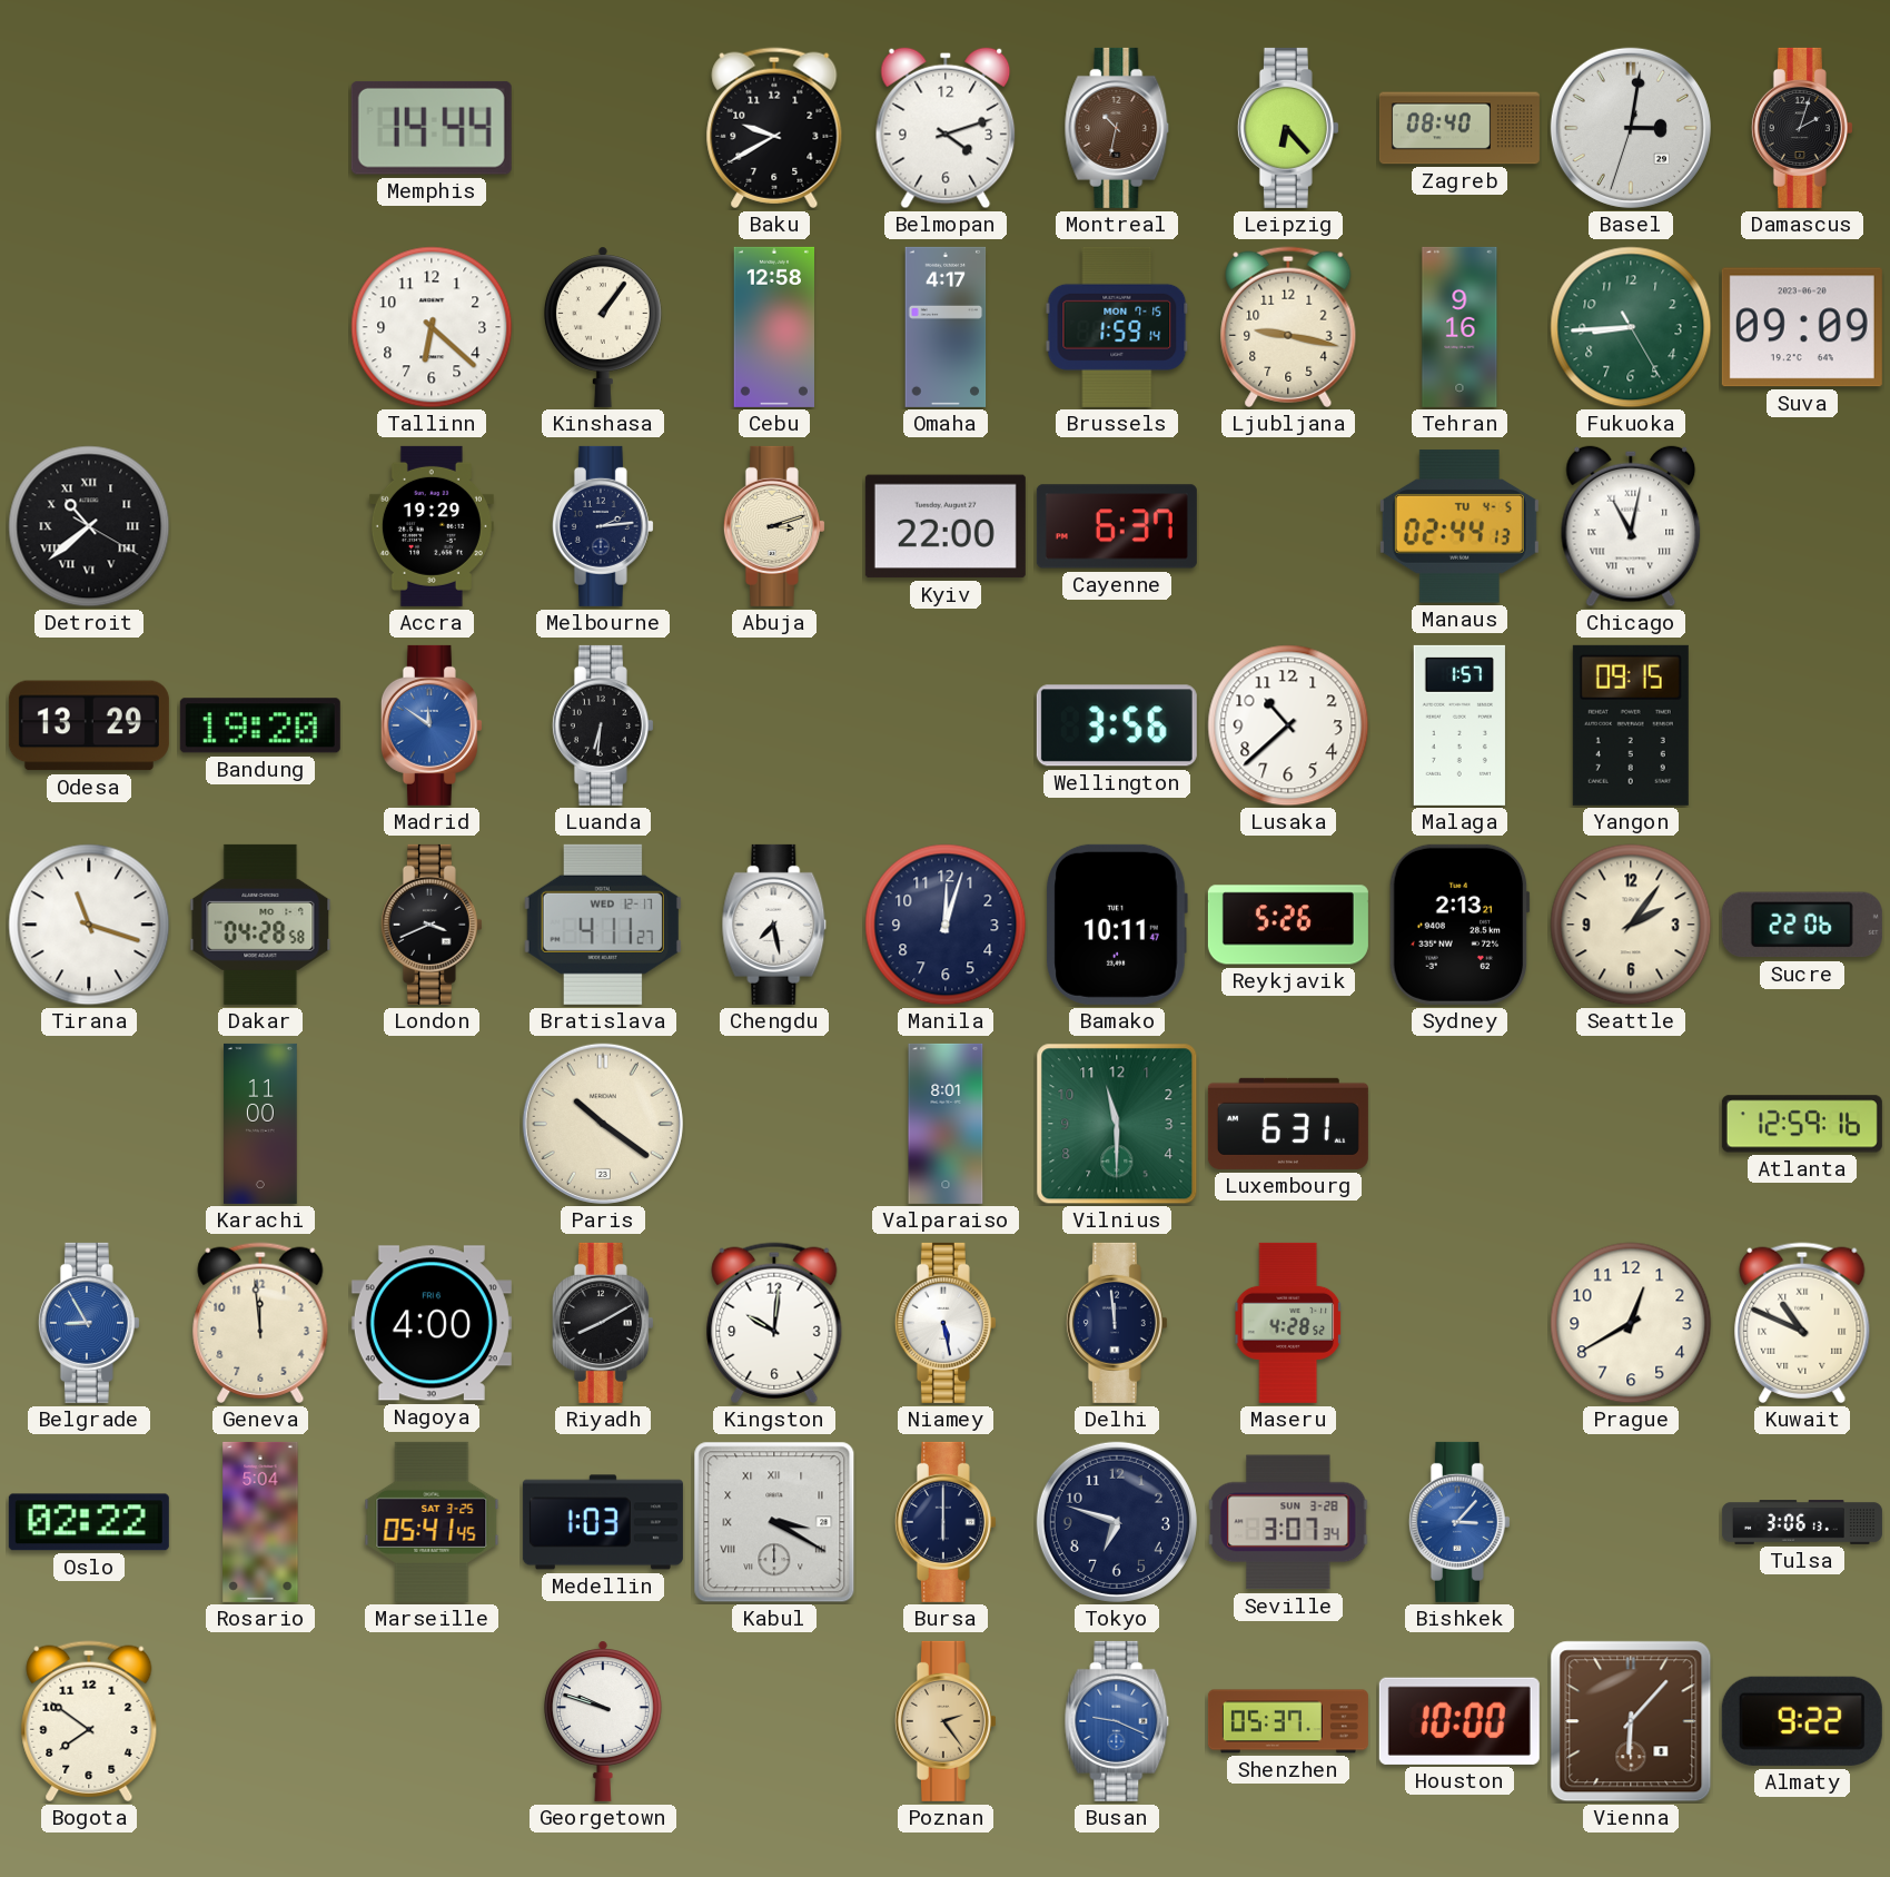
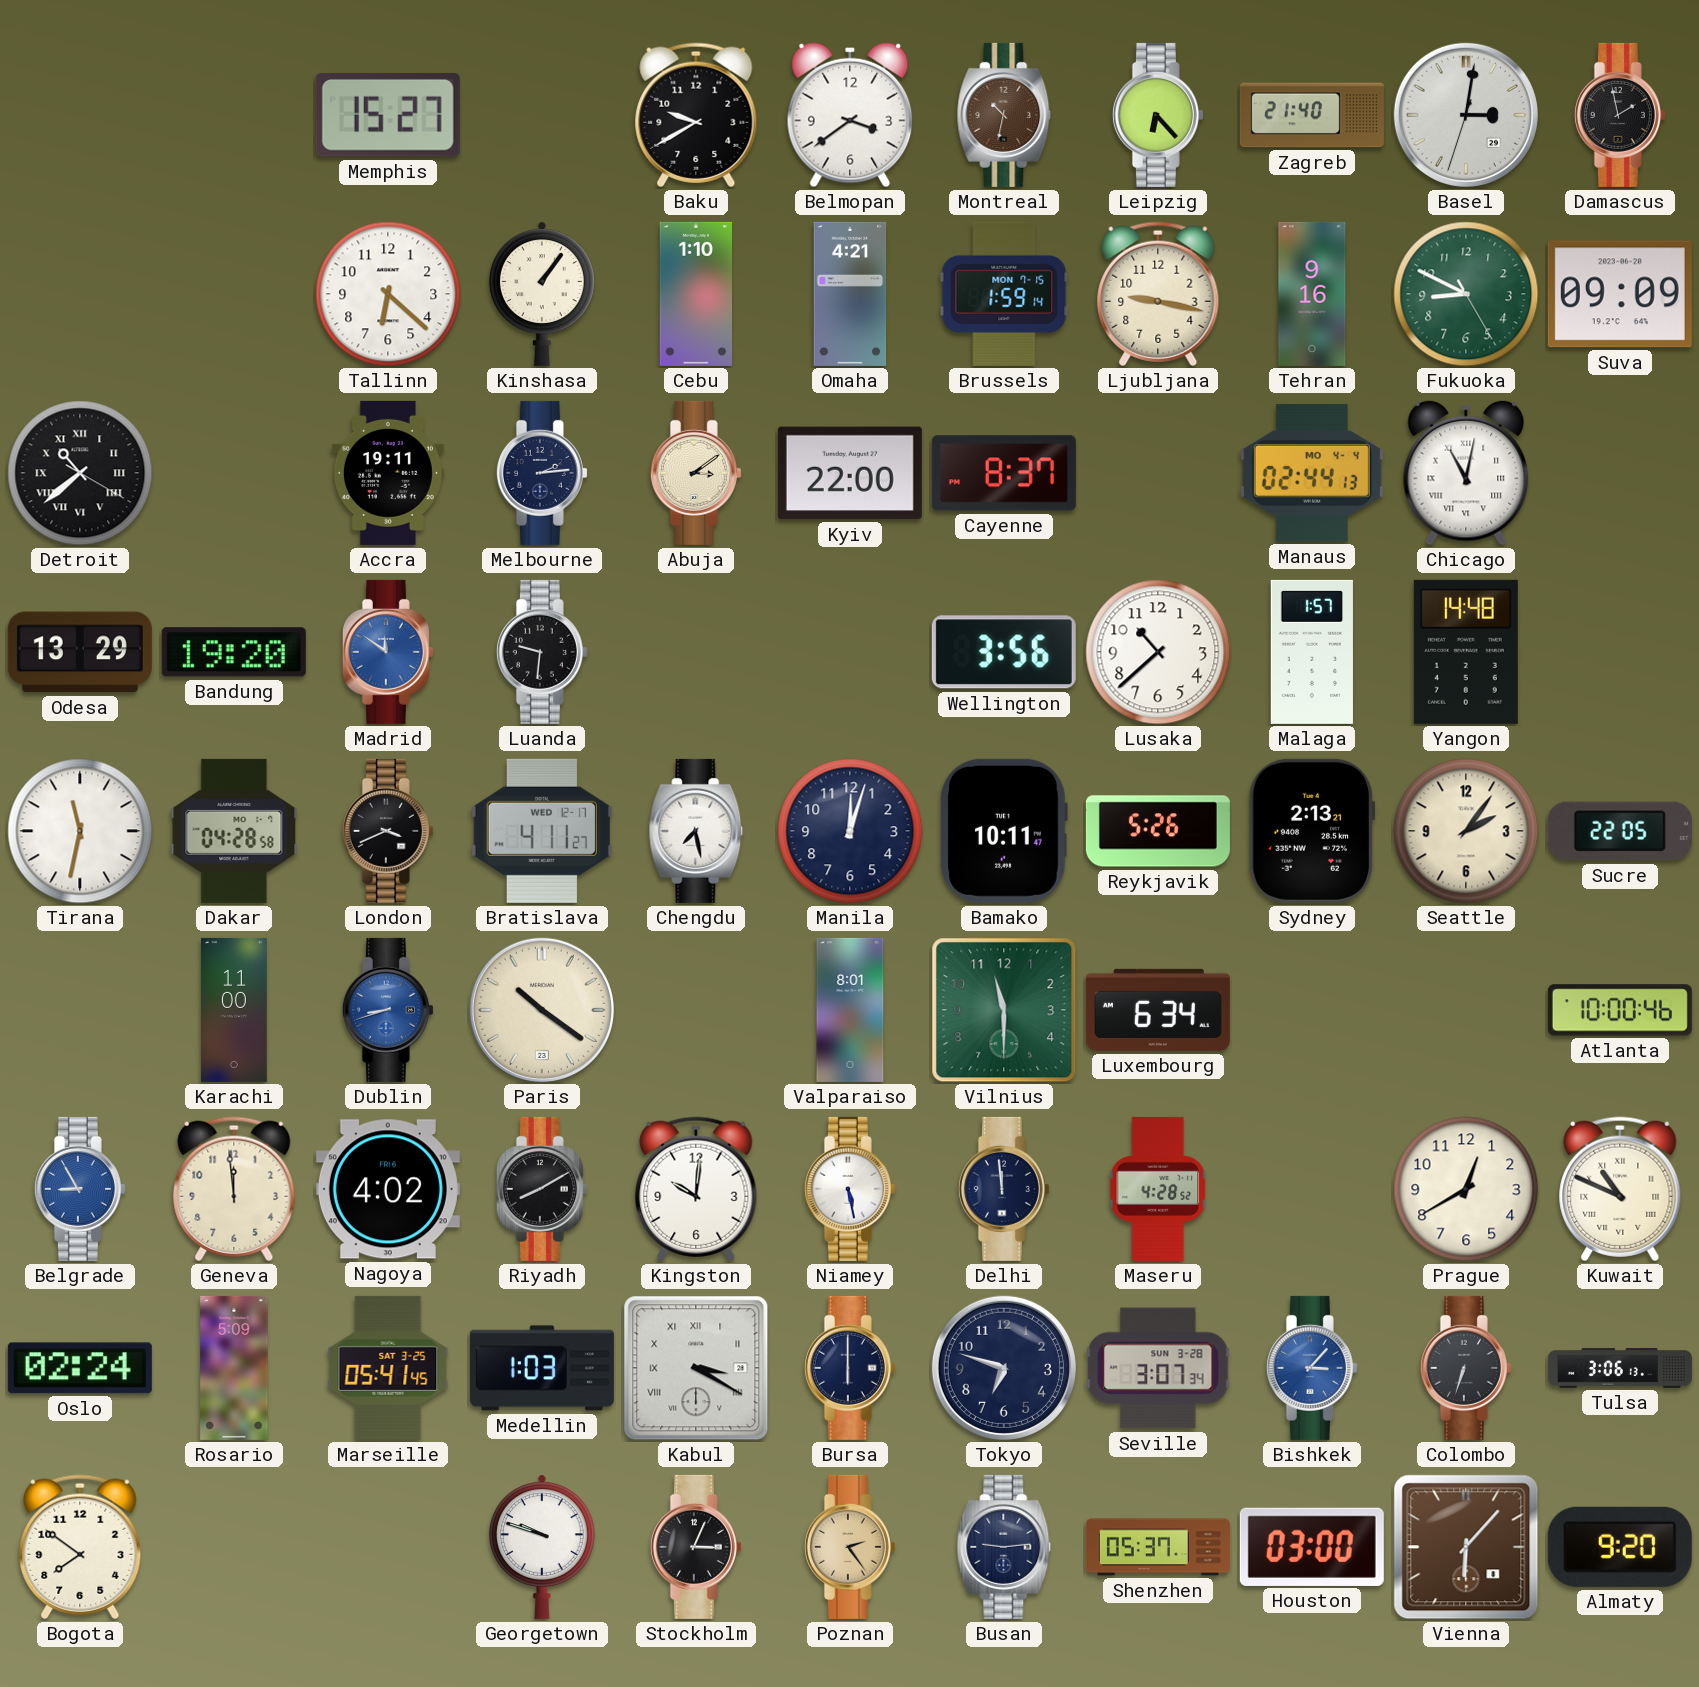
Memphis: 14:44 -> 15:27 (388, 115)
Belmopan: 4:12 -> 3:39 (850, 115)
Zagreb: 08:40 -> 21:40 (1312, 115)
Damascus: 2:03 -> 1:58 (1620, 115)
Cebu: 12:58 -> 1:10 (695, 294)
Omaha: 4:17 -> 4:21 (850, 294)
Fukuoka: 8:44 -> 8:49 (1466, 294)
Accra: 19:29 -> 19:11 (388, 473)
Abuja: 3:12 -> 3:09 (696, 473)
Cayenne: 6:37 -> 8:37 (1004, 473)
Manaus date: TU 4-5 -> MO 4-4 (1312, 473)
Luanda: 6:31 -> 9:31 (542, 652)
Yangon: 09:15 -> 14:48 (1466, 652)
Tirana: 11:18 -> 11:32 (80, 831)
Sucre: 22:06 -> 22:05 (1620, 831)
Dublin: none -> 8:42 (388, 1010)
Luxembourg: 6:31 -> 6:34 (1158, 1010)
Atlanta: 12:59 -> 10:00 (1620, 1010)
Nagoya: 4:00 -> 4:02 (388, 1189)
Oslo: 02:22 -> 02:24 (80, 1368)
Rosario: 5:04 -> 5:09 (234, 1368)
Colombo: none -> 6:33 (1466, 1368)
Stockholm: none -> 3:04 (696, 1547)
Busan: 9:19 -> 9:14 (1004, 1547)
Busan dial: blue -> navy (1004, 1547)
Houston: 10:00 -> 03:00 (1312, 1547)
Almaty: 9:22 -> 9:20 (1620, 1547)
